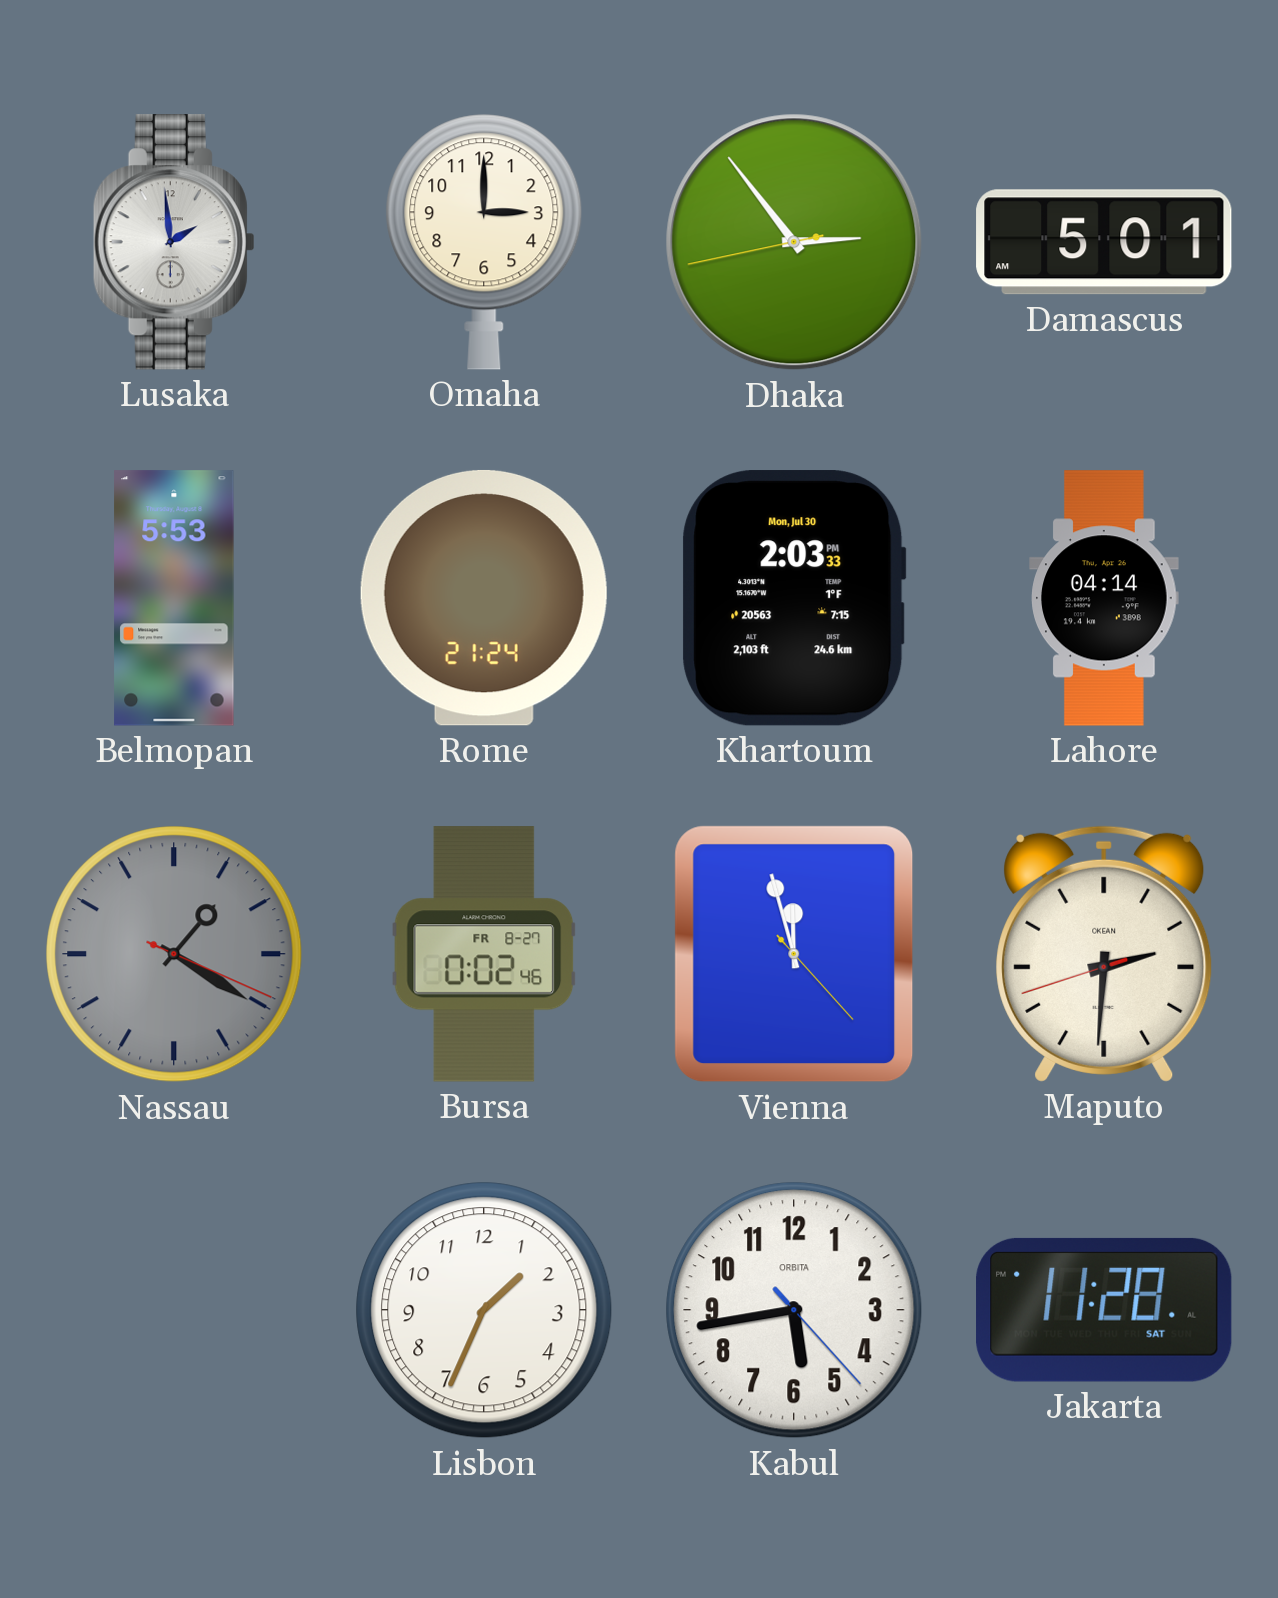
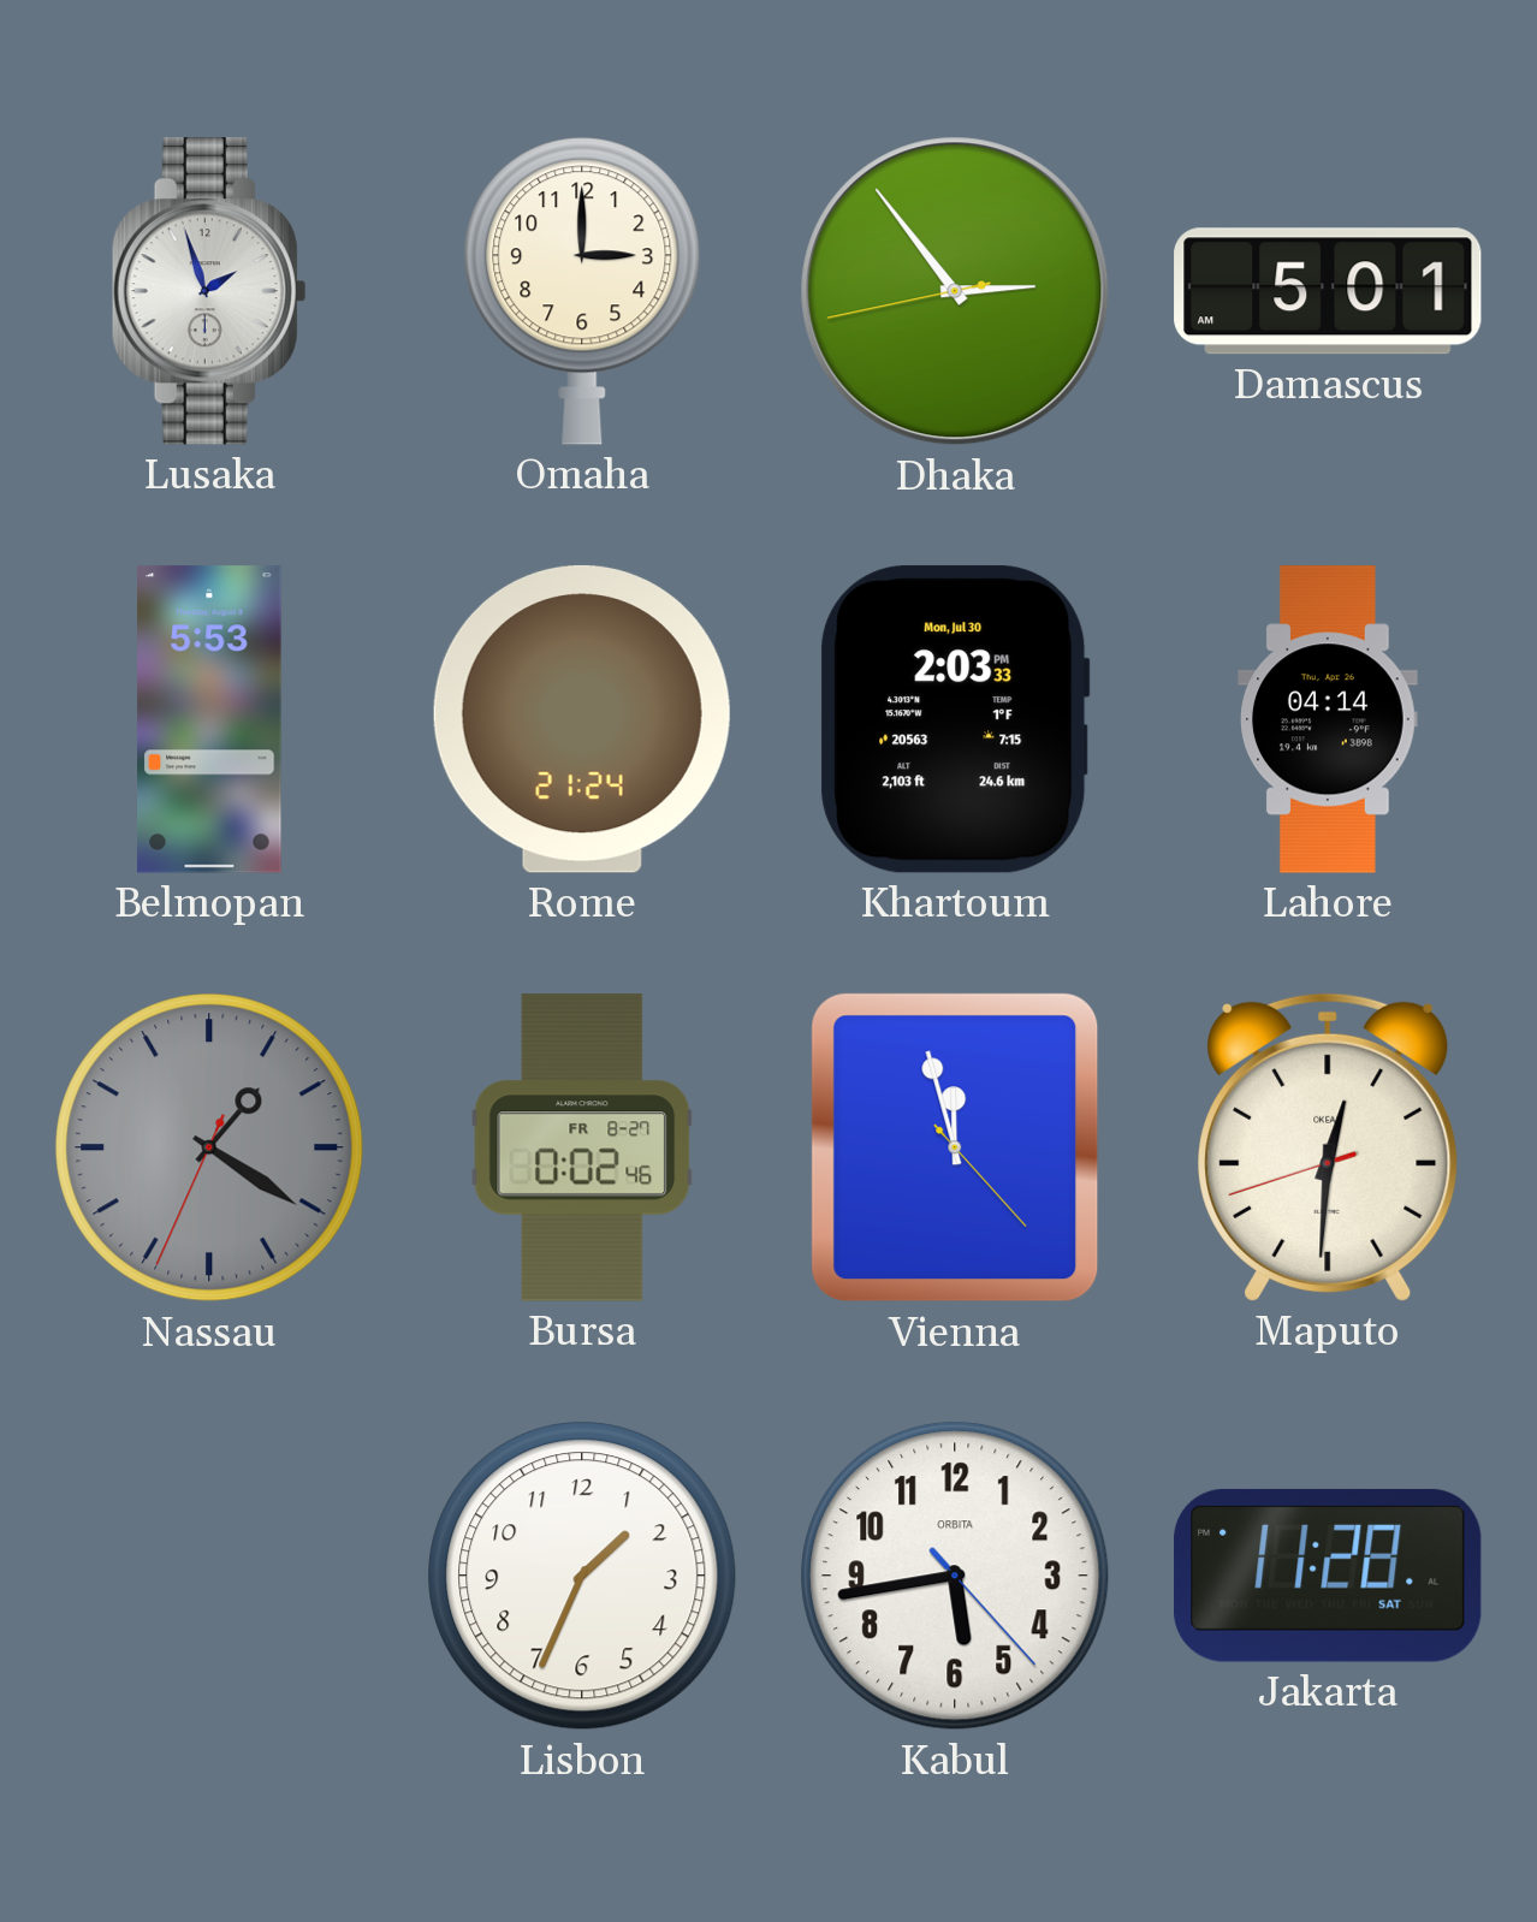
Lusaka: 1:59 -> 1:57 (209, 291)
Nassau: 1:20:19 -> 1:20:34 (209, 1147)
Maputo: 2:30 -> 12:30 (1328, 1147)
